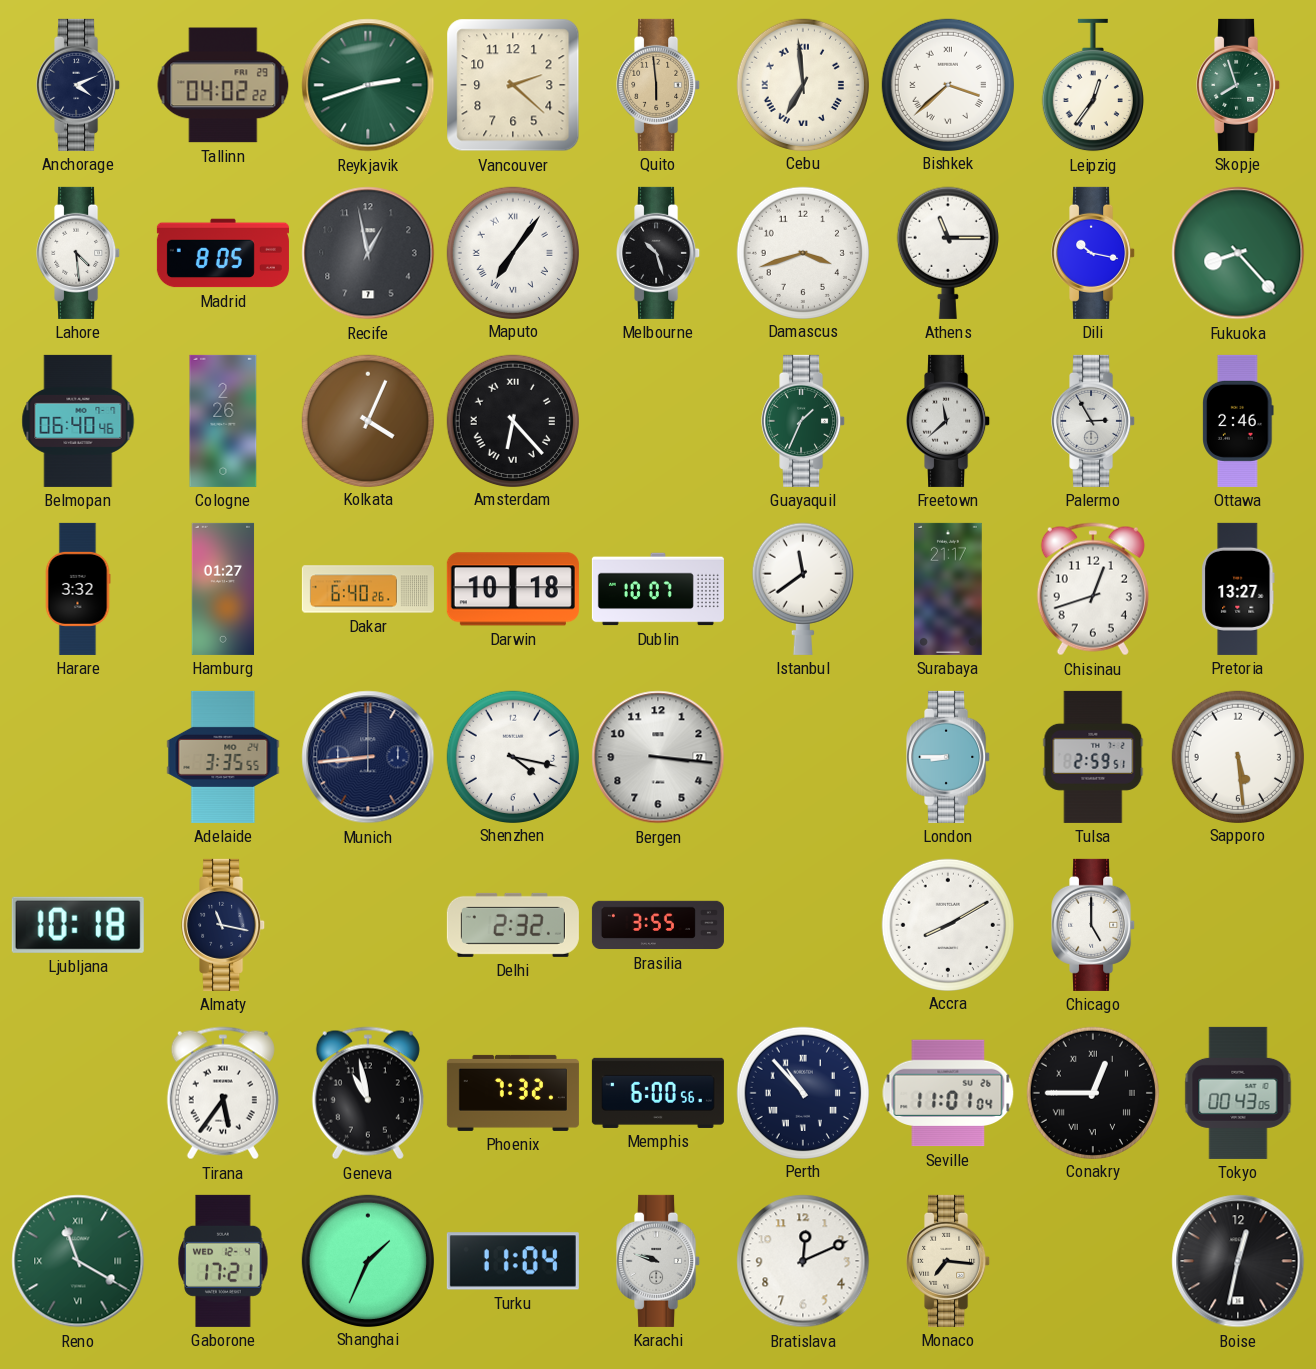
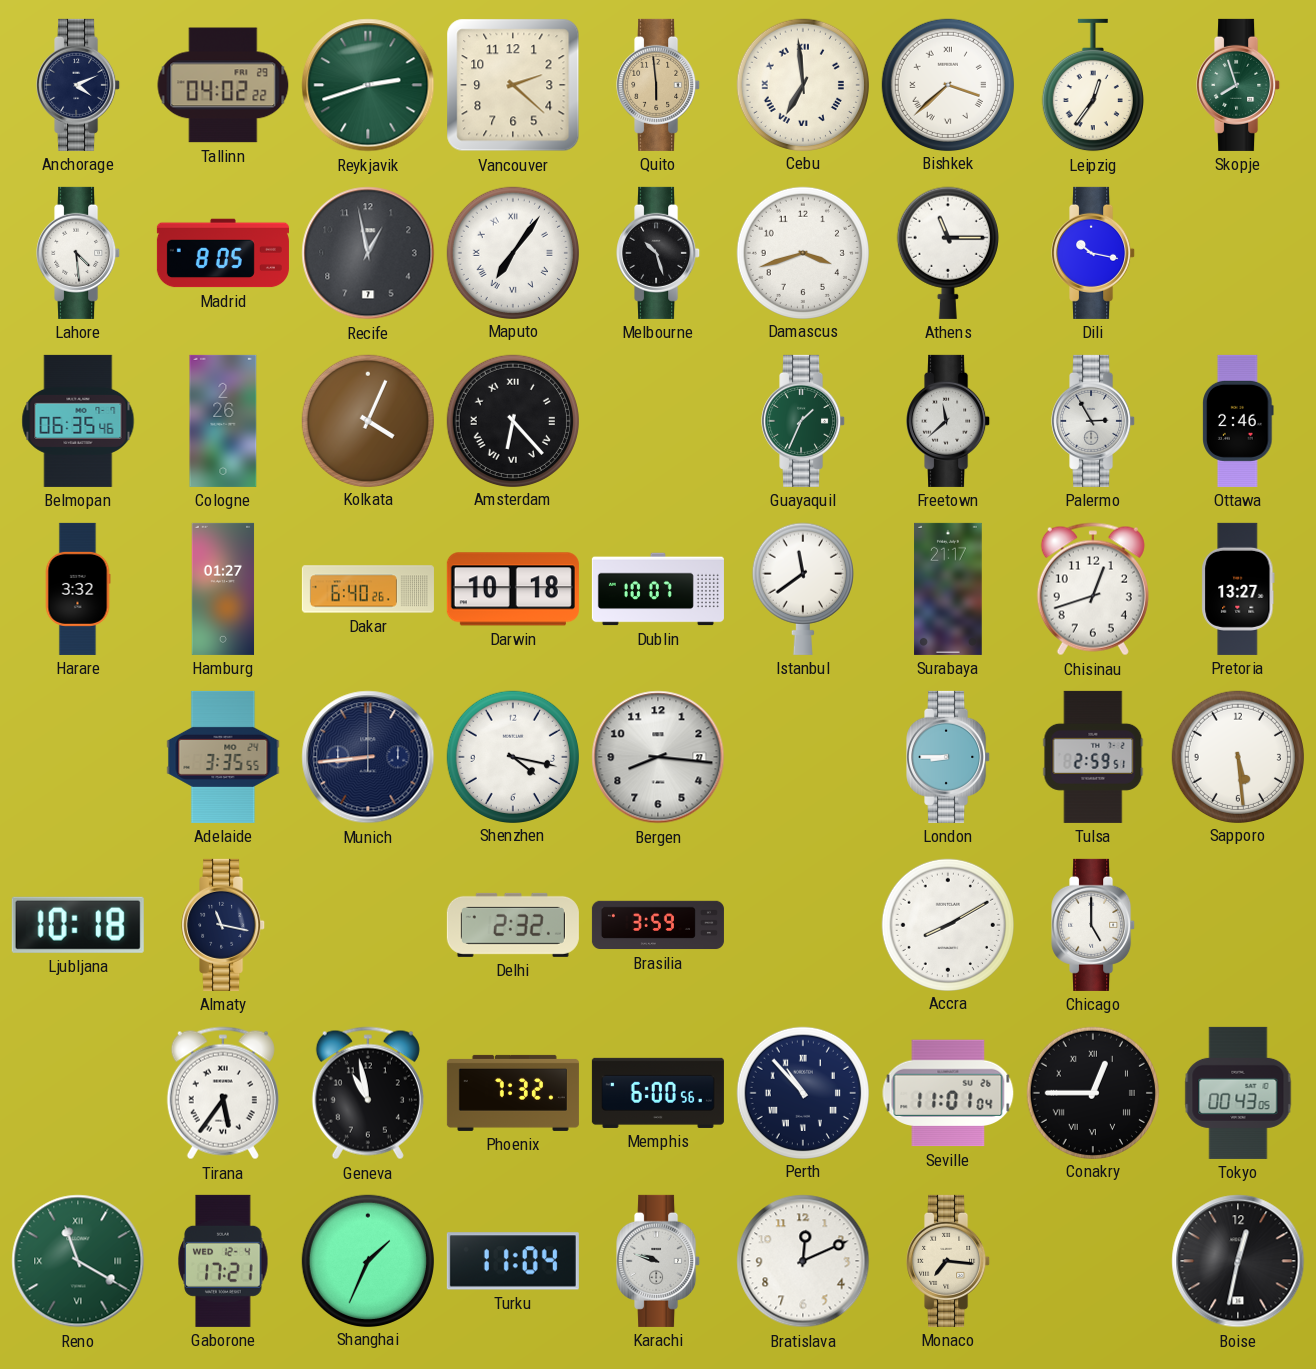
Fukuoka: 8:23 -> none (1238, 253)
Belmopan: 06:40 -> 06:35 (78, 421)
Bergen: 3:16 -> 8:16 (658, 757)
Brasilia: 3:55 -> 3:59 (658, 925)
